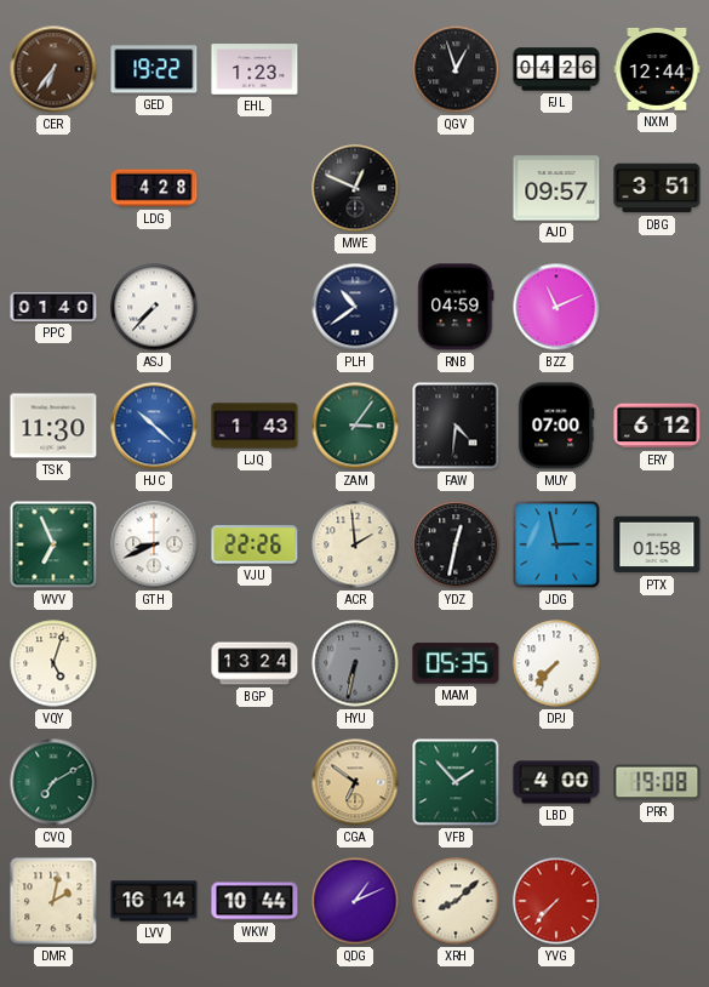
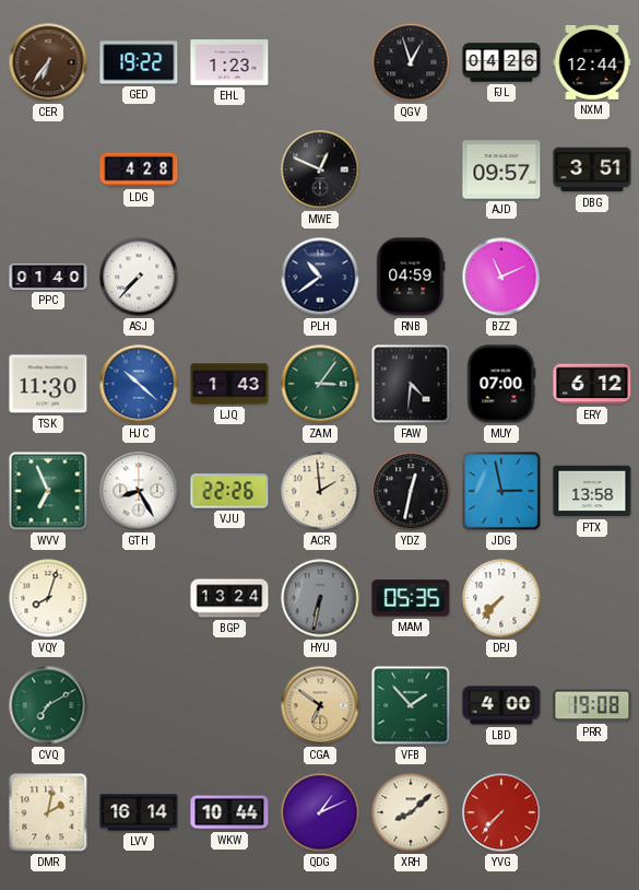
GTH: 8:41 -> 8:25 (139, 491)
PTX: 01:58 -> 13:58 (592, 491)
VQY: 5:03 -> 8:03 (48, 598)
